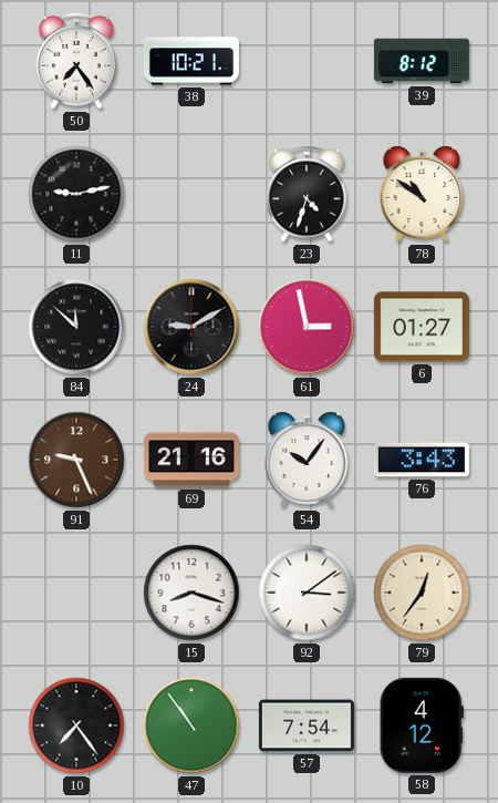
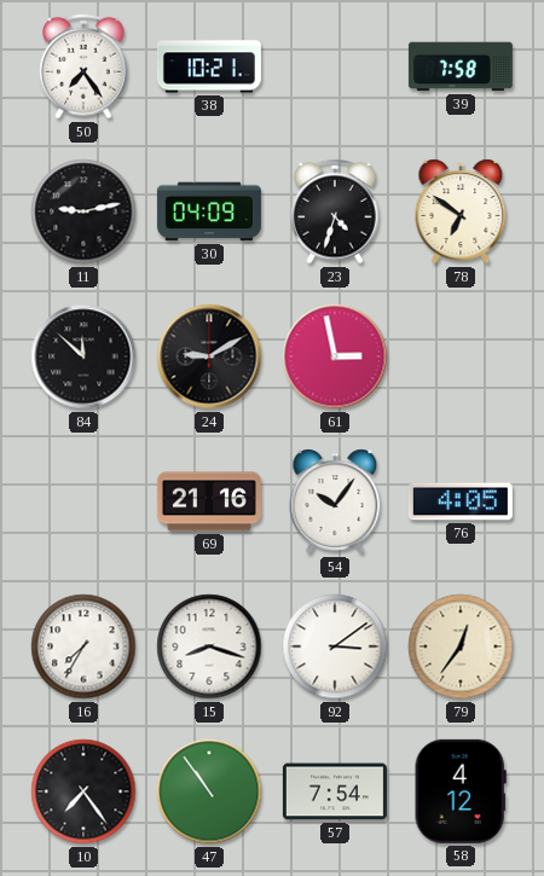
39: 8:12 -> 7:58 (461, 66)
30: none -> 04:09 (209, 211)
78: 10:51 -> 6:51 (461, 211)
6: 01:27 -> none (422, 327)
91: 9:26 -> none (76, 460)
76: 3:43 -> 4:05 (461, 501)
16: none -> 7:35 (83, 646)
